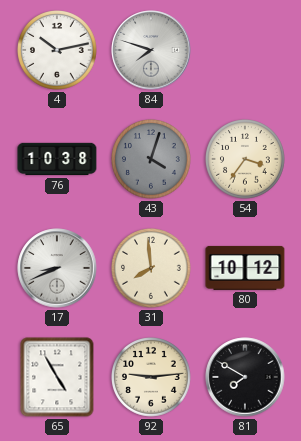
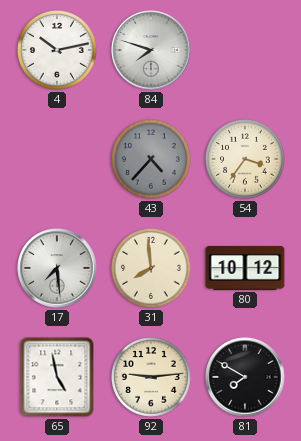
76: 10:38 -> none (57, 159)
43: 4:03 -> 4:37 (152, 160)
17: 8:41 -> 7:29 (57, 268)
65: 4:55 -> 4:58 (57, 377)
